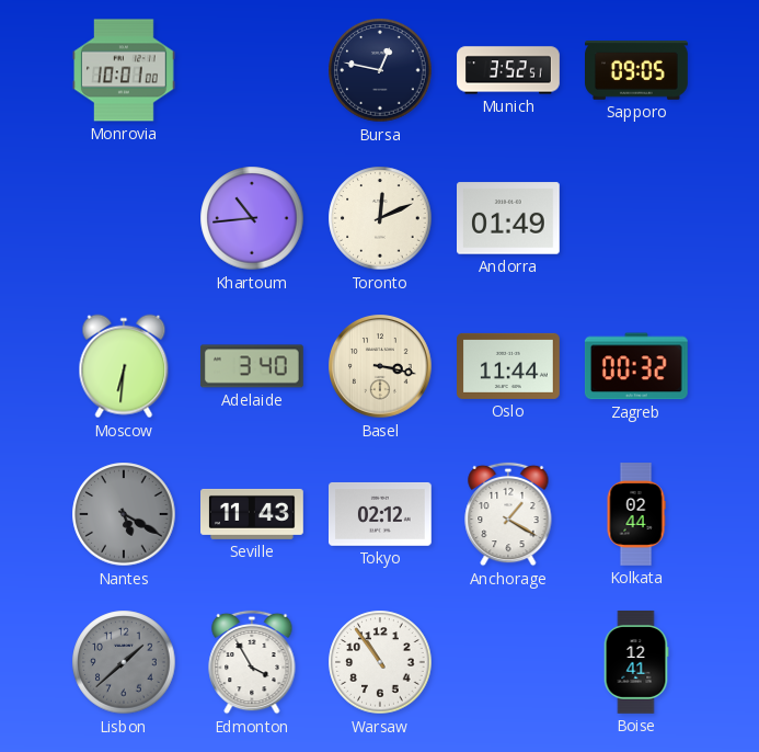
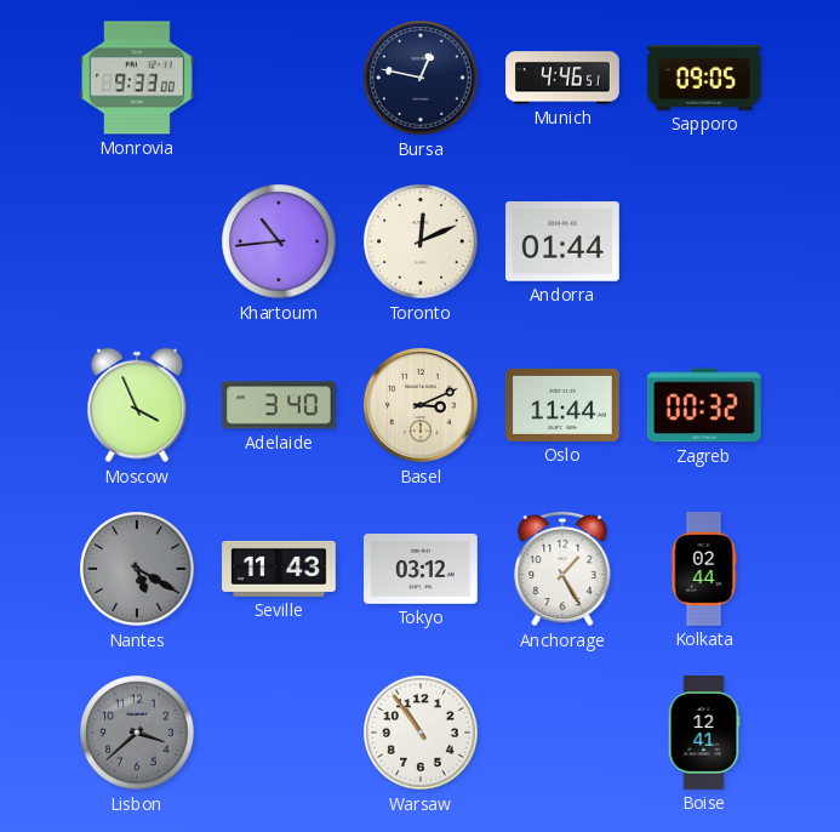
Monrovia: 10:01 -> 9:33 (138, 78)
Munich: 3:52 -> 4:46 (562, 78)
Andorra: 01:49 -> 01:44 (564, 241)
Moscow: 6:31 -> 3:56 (137, 405)
Basel: 3:17 -> 3:11 (421, 405)
Tokyo: 02:12 -> 03:12 (422, 569)
Anchorage: 1:20 -> 1:25 (562, 569)
Lisbon: 1:38 -> 3:38 (137, 733)
Edmonton: 3:55 -> none (252, 662)
